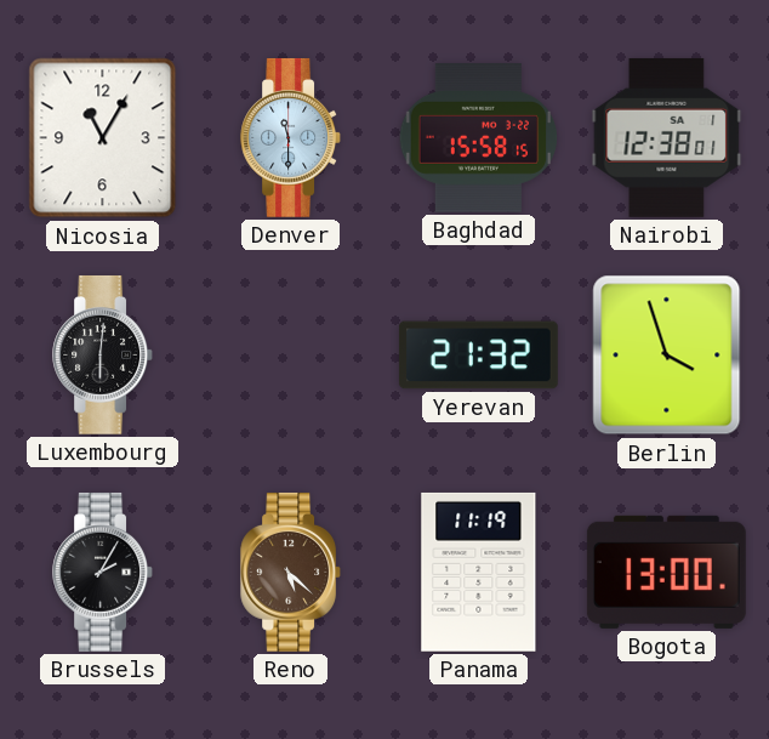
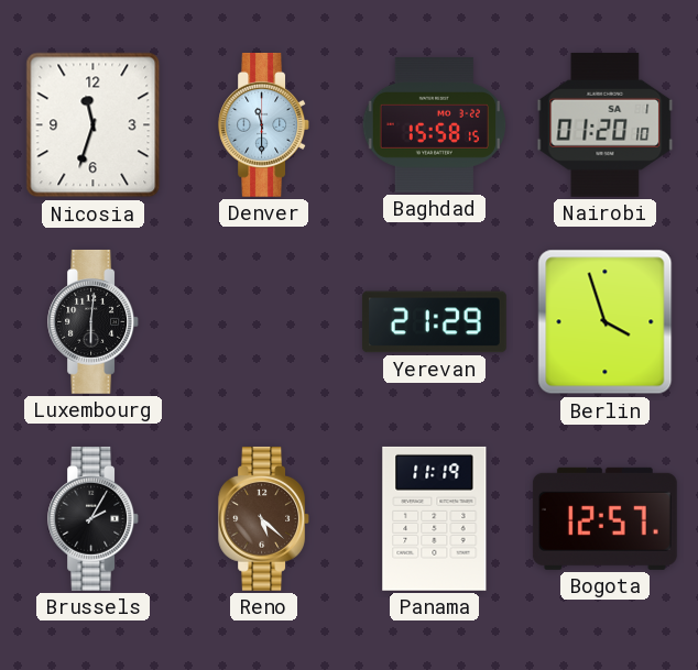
Nicosia: 11:05 -> 11:33 (94, 125)
Nairobi: 12:38 -> 01:20 (606, 124)
Yerevan: 21:32 -> 21:29 (435, 322)
Bogota: 13:00 -> 12:57 (604, 518)
